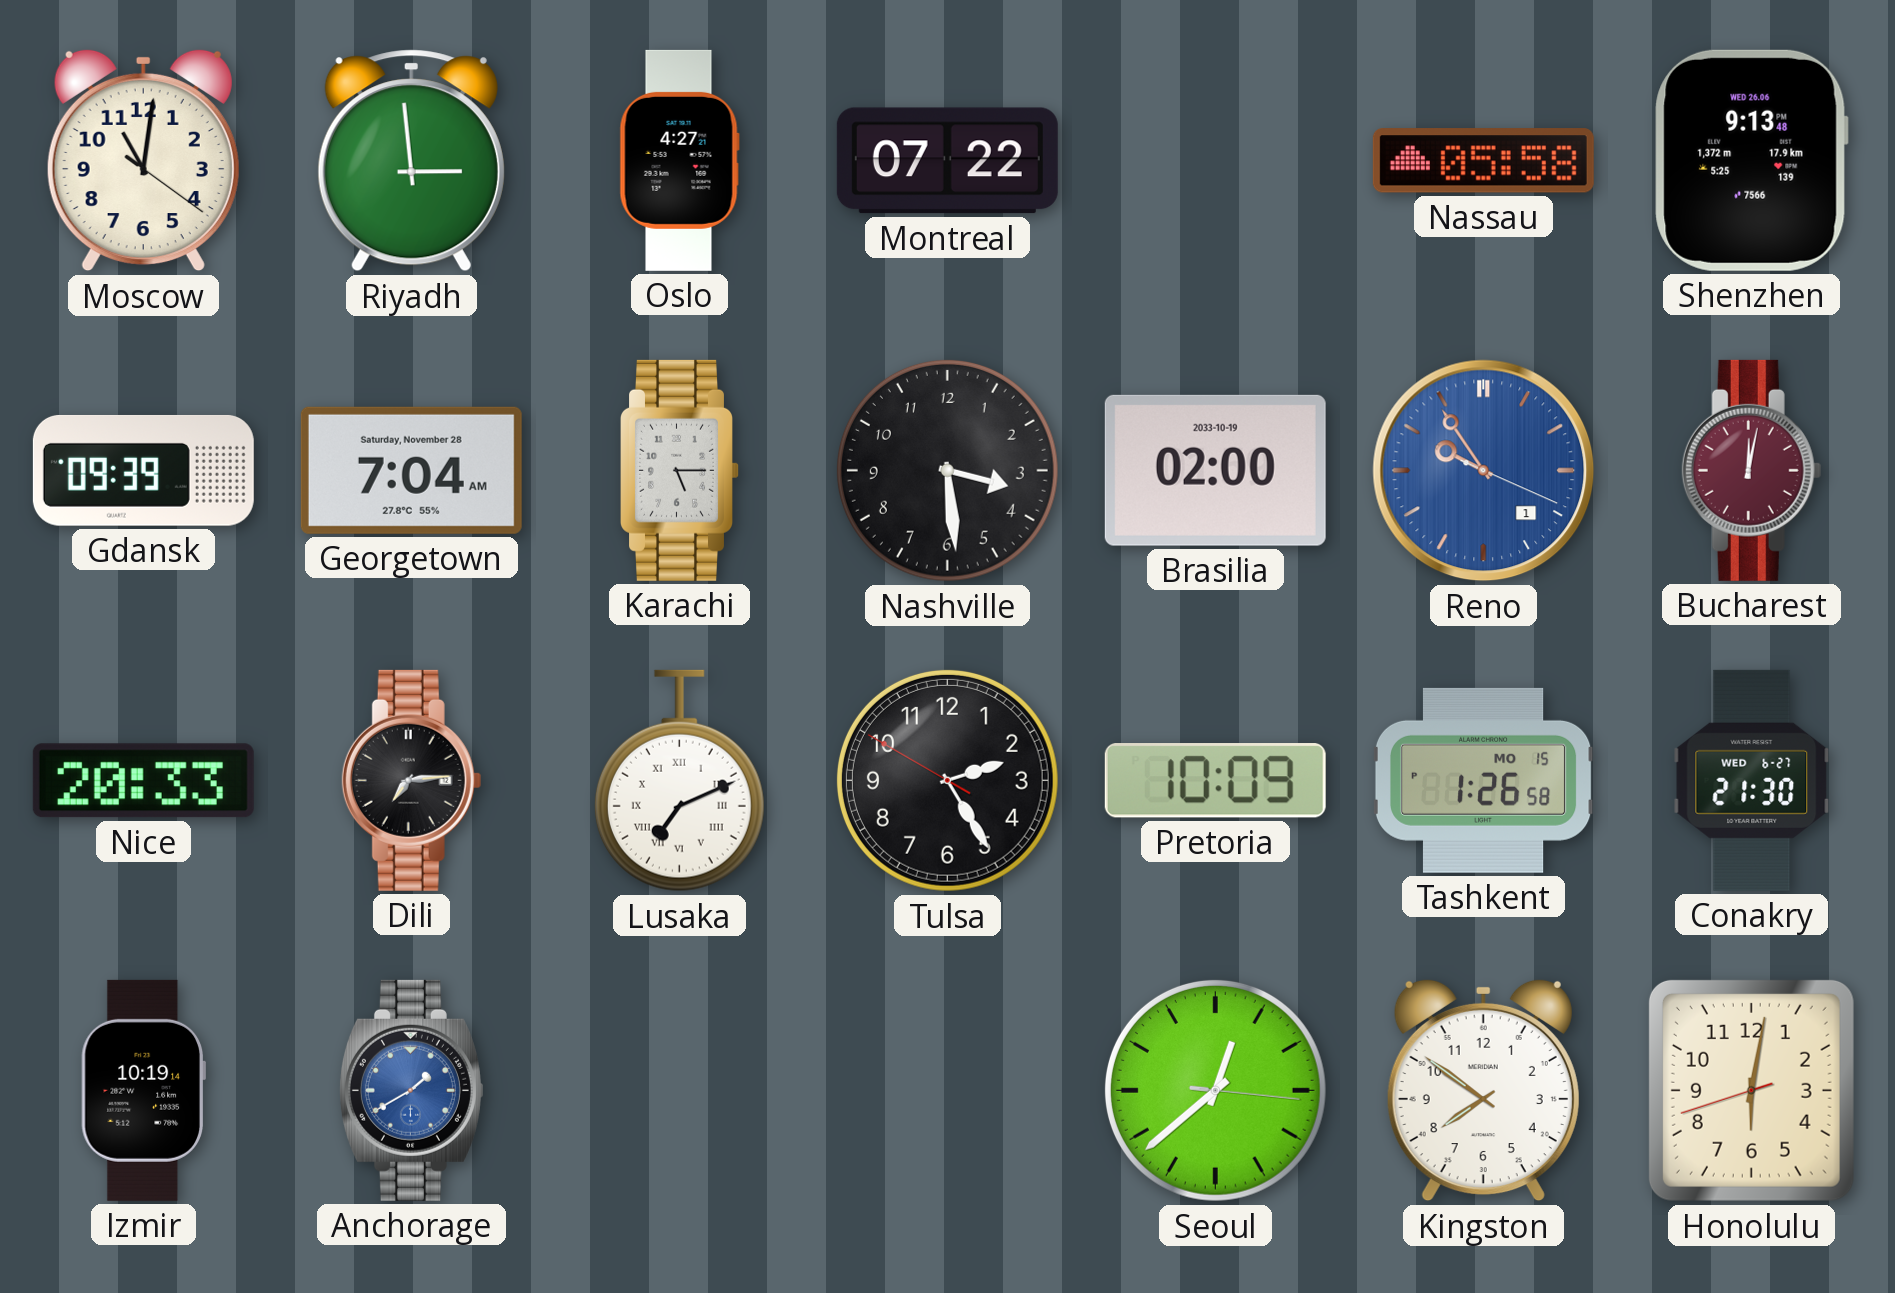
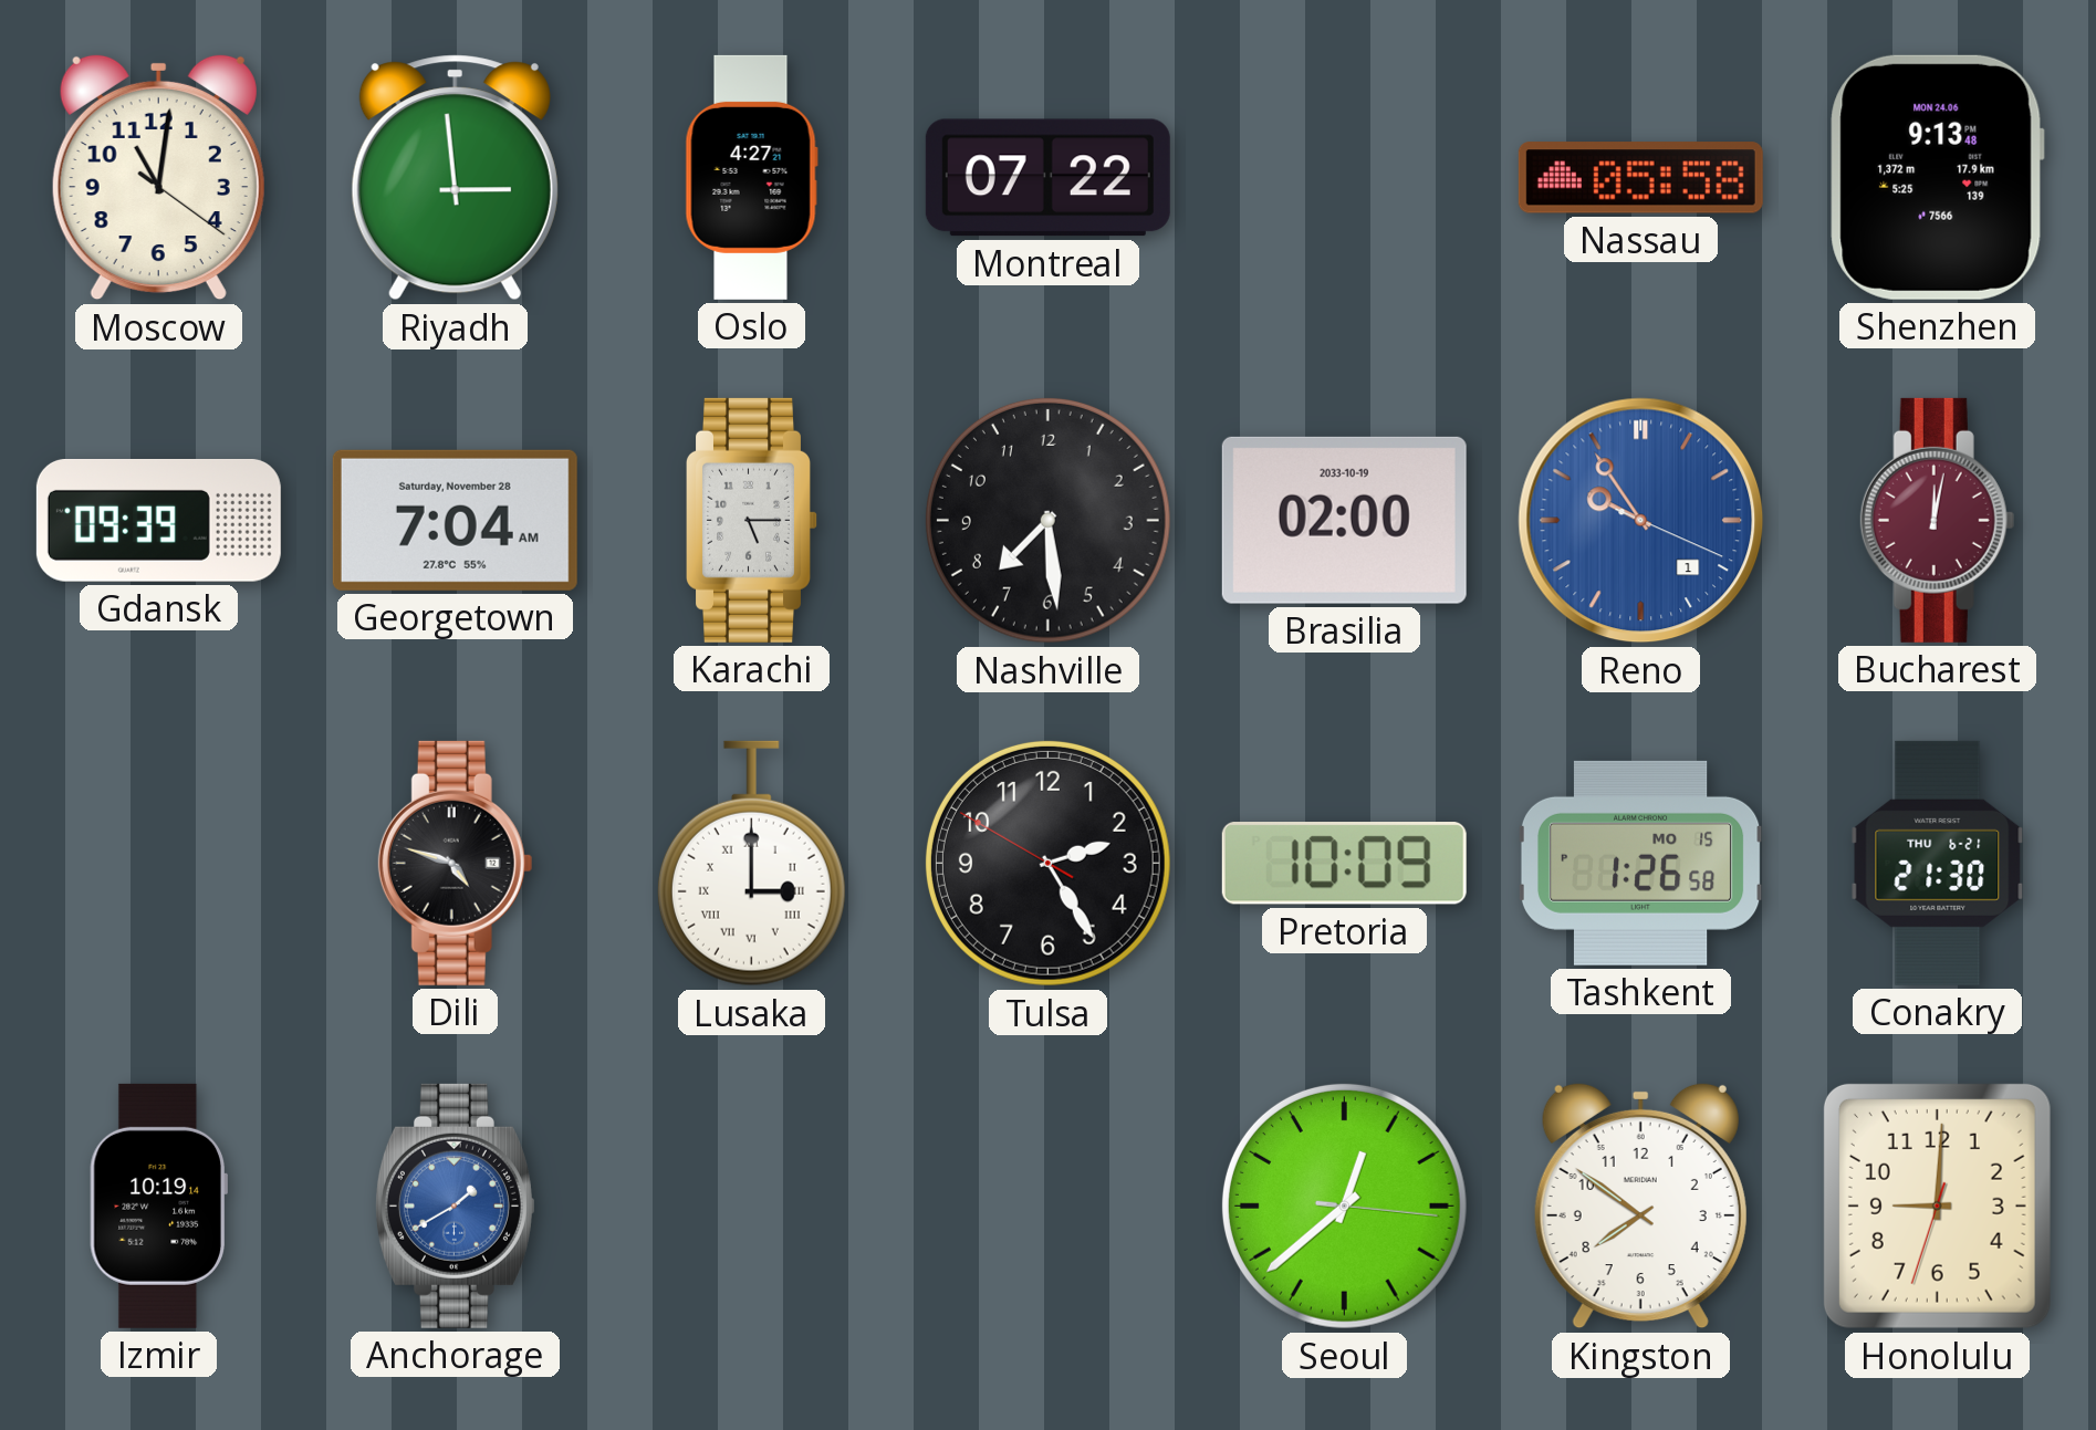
Shenzhen date: WED 26.06 -> MON 24.06 (1937, 177)
Nashville: 3:29 -> 7:29 (1047, 520)
Nice: 20:33 -> none (143, 781)
Dili: 7:14 -> 4:48 (456, 863)
Lusaka: 7:11 -> 3:00 (751, 864)
Conakry date: WED 6-27 -> THU 6-21 (1938, 863)
Honolulu: 6:01 -> 9:00 (1937, 1205)
